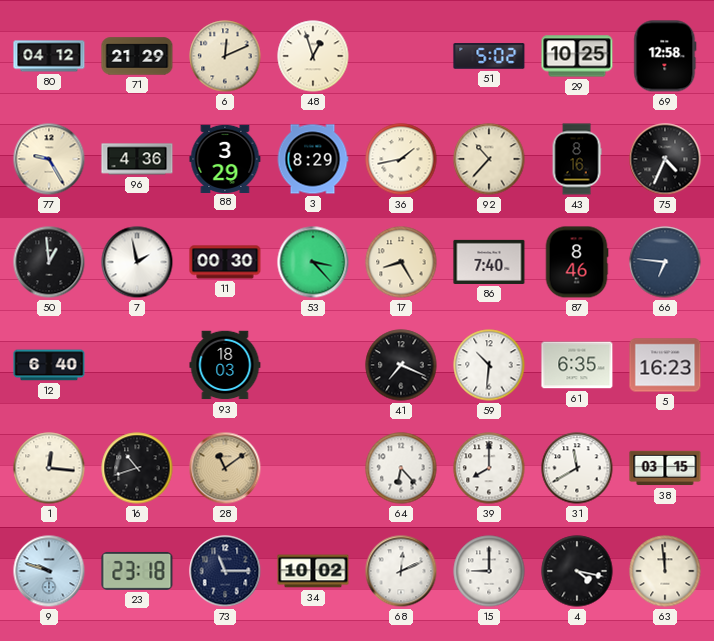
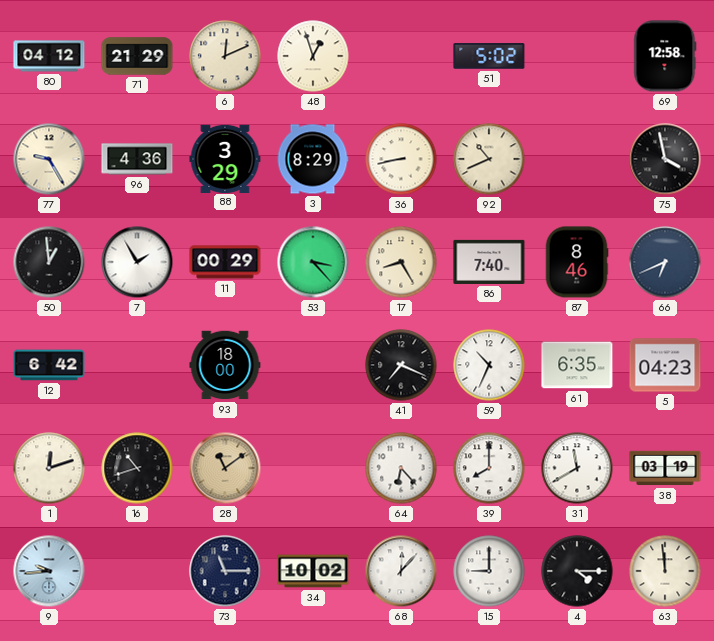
29: 10:25 -> none (577, 56)
36: 1:43 -> 8:43 (401, 159)
92: 10:37 -> 10:41 (489, 159)
43: 8:16 -> none (577, 159)
75: 4:34 -> 3:58 (665, 159)
7: 1:58 -> 1:55 (137, 262)
11: 00:30 -> 00:29 (225, 262)
66: 6:46 -> 6:41 (665, 262)
12: 6:40 -> 6:42 (49, 365)
93: 18:03 -> 18:00 (225, 365)
59: 10:31 -> 10:34 (489, 365)
5: 16:23 -> 04:23 (665, 365)
1: 12:16 -> 12:12 (49, 468)
38: 03:15 -> 03:19 (665, 468)
9: 9:48 -> 9:44 (49, 571)
23: 23:18 -> none (137, 571)
68: 12:11 -> 12:07 (401, 571)
4: 4:17 -> 4:15 (577, 571)
